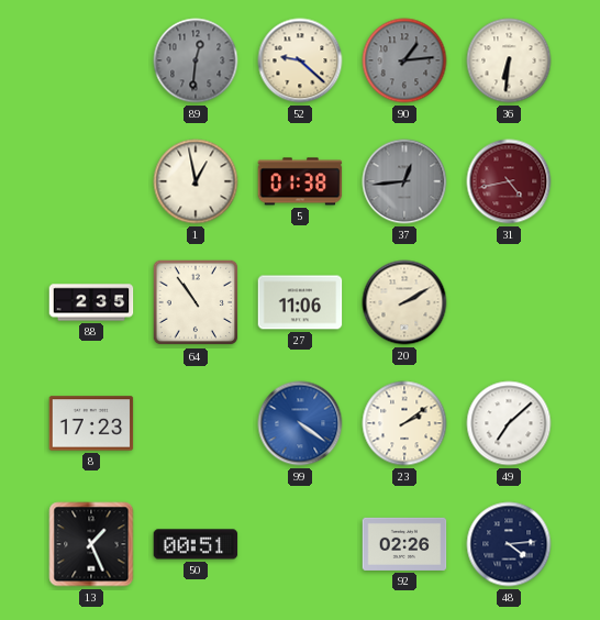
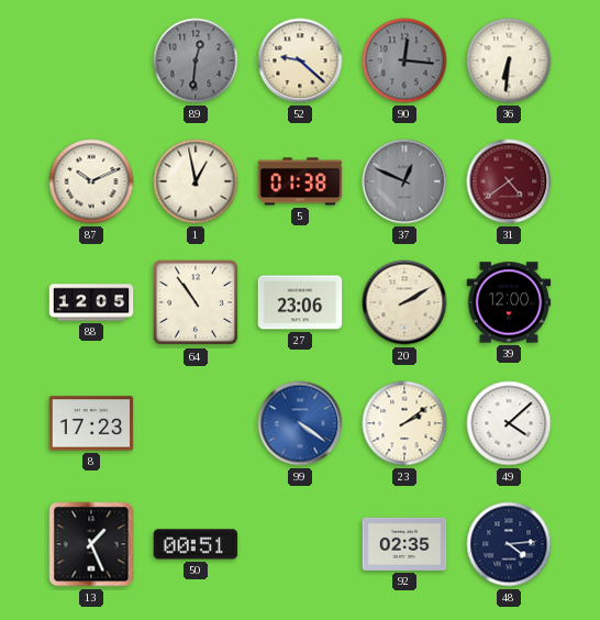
90: 1:14 -> 12:16 (404, 60)
87: none -> 10:11 (91, 181)
37: 12:44 -> 12:49 (404, 181)
31: 4:43 -> 4:39 (509, 181)
88: 2:35 -> 12:05 (91, 302)
27: 11:06 -> 23:06 (300, 302)
39: none -> 12:00 (509, 302)
49: 7:08 -> 4:08 (509, 423)
92: 02:26 -> 02:35 (404, 544)
